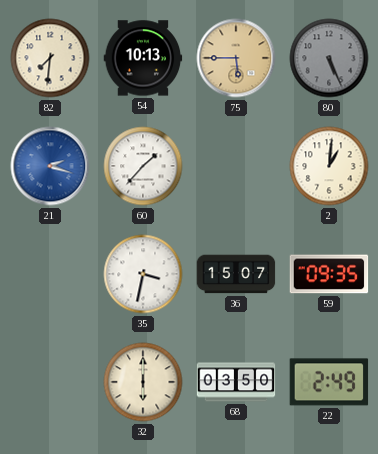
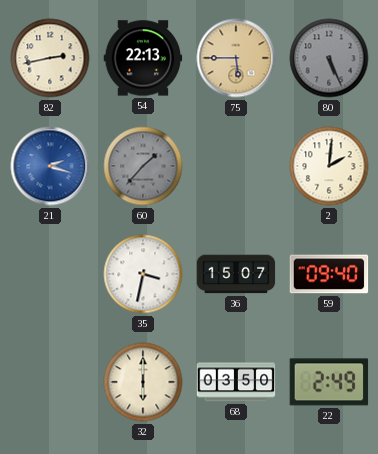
82: 7:31 -> 2:43 (50, 58)
54: 10:13 -> 22:13 (143, 58)
60 dial: white -> grey (143, 166)
2: 1:01 -> 2:01 (329, 166)
59: 09:35 -> 09:40 (329, 274)
